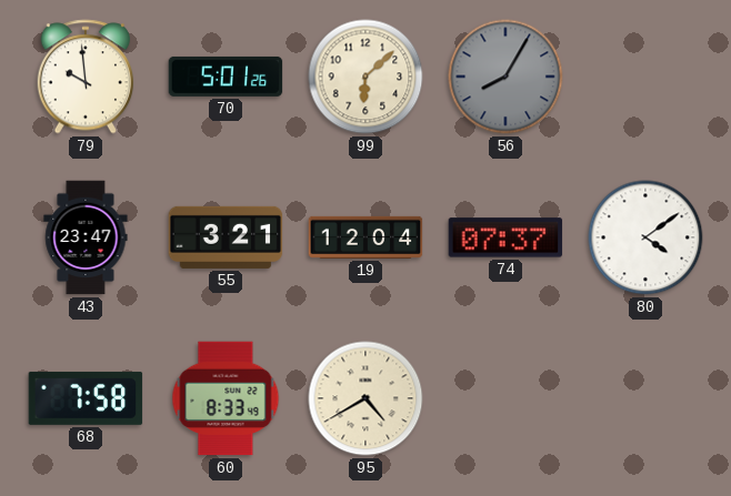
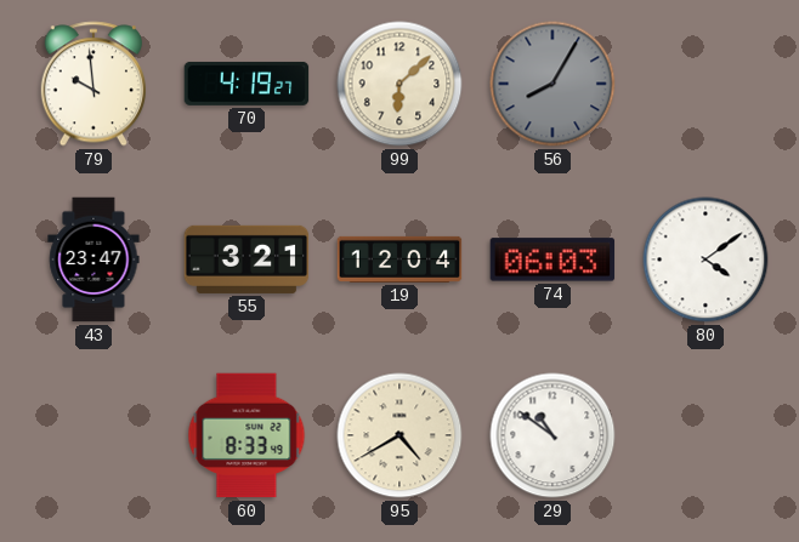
70: 5:01 -> 4:19 (246, 84)
74: 07:37 -> 06:03 (552, 259)
68: 7:58 -> none (86, 398)
29: none -> 10:51 (552, 435)
